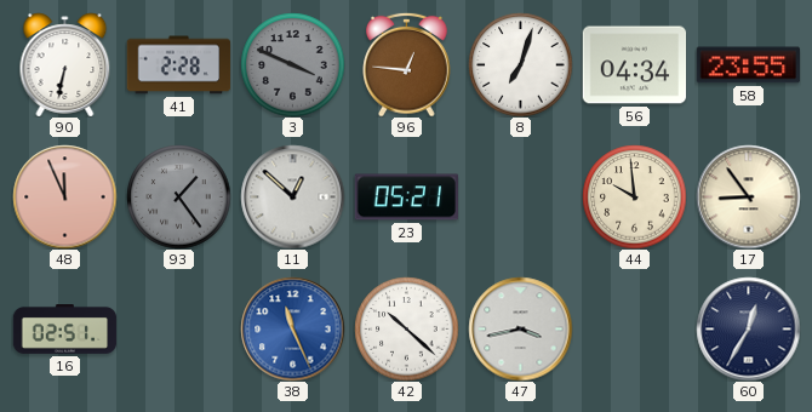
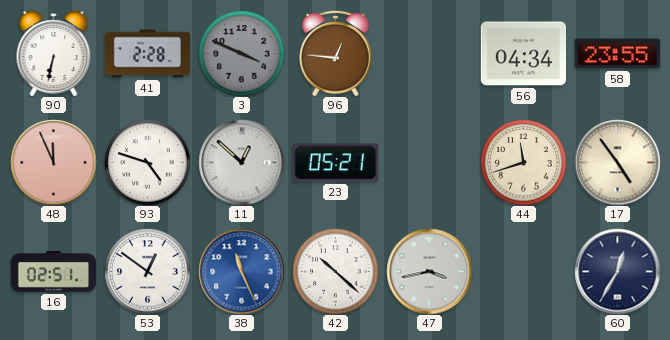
8: 7:03 -> none (520, 64)
93: 1:24 -> 4:48 (147, 162)
93 dial: grey -> white (147, 162)
44: 9:59 -> 11:42 (523, 162)
17: 8:54 -> 4:54 (617, 162)
53: none -> 12:51 (147, 271)
